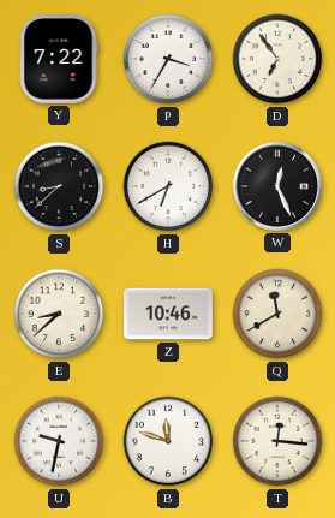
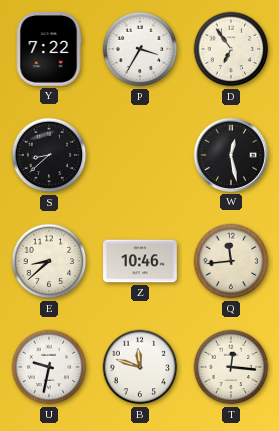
H: 6:40 -> none (168, 186)
W: 12:26 -> 12:28 (231, 155)
Q: 11:40 -> 11:44 (231, 261)
